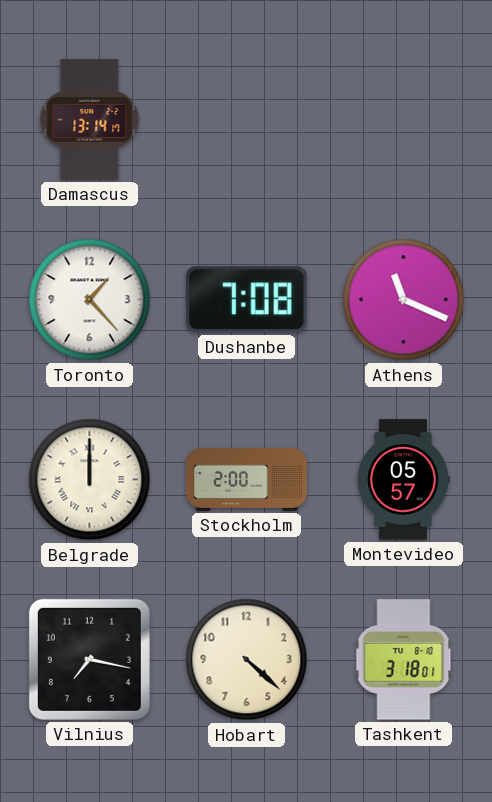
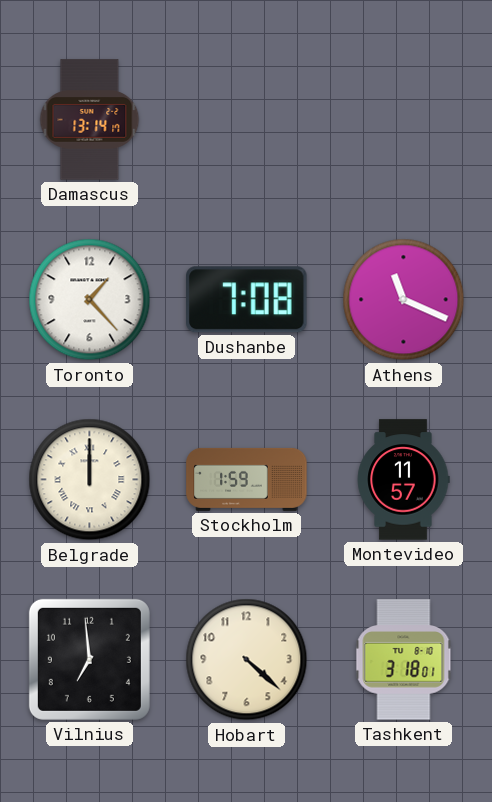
Stockholm: 2:00 -> 1:59 (247, 479)
Montevideo: 05:57 -> 11:57 (403, 480)
Vilnius: 7:17 -> 6:59 (89, 659)
